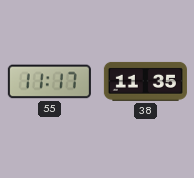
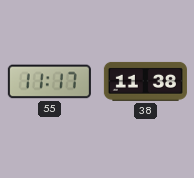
38: 11:35 -> 11:38 (145, 81)
